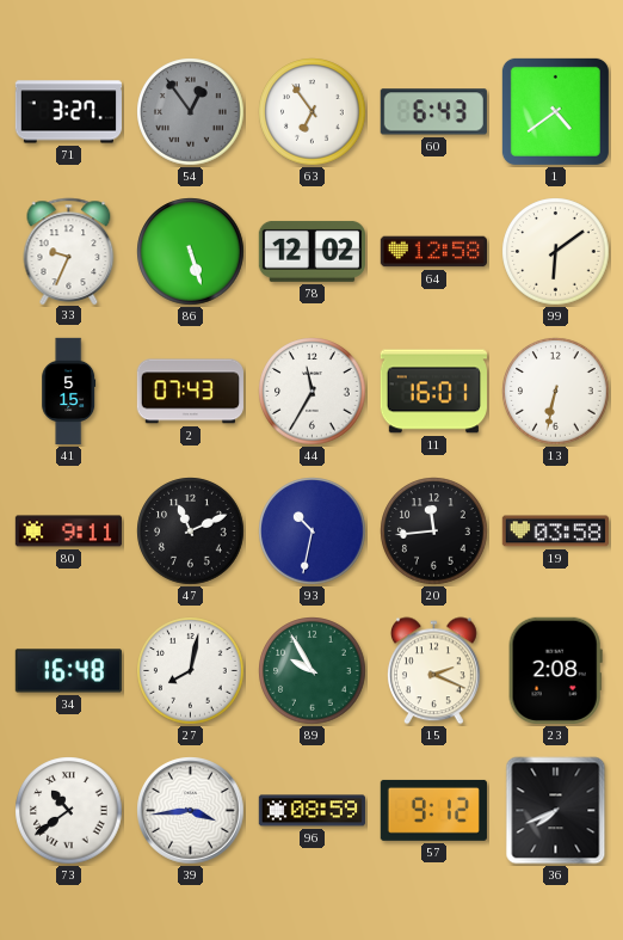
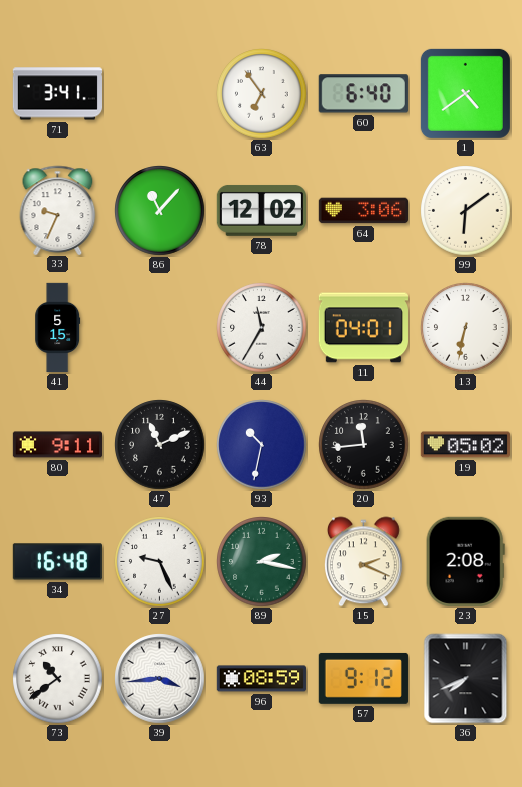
71: 3:27 -> 3:41 (57, 94)
54: 12:54 -> none (191, 112)
60: 6:43 -> 6:40 (363, 94)
86: 5:27 -> 11:07 (160, 211)
64: 12:58 -> 3:06 (363, 211)
2: 07:43 -> none (190, 392)
11: 16:01 -> 04:01 (363, 328)
19: 03:58 -> 05:02 (465, 445)
27: 8:02 -> 9:26 (160, 562)
89: 9:55 -> 2:17 (262, 562)
